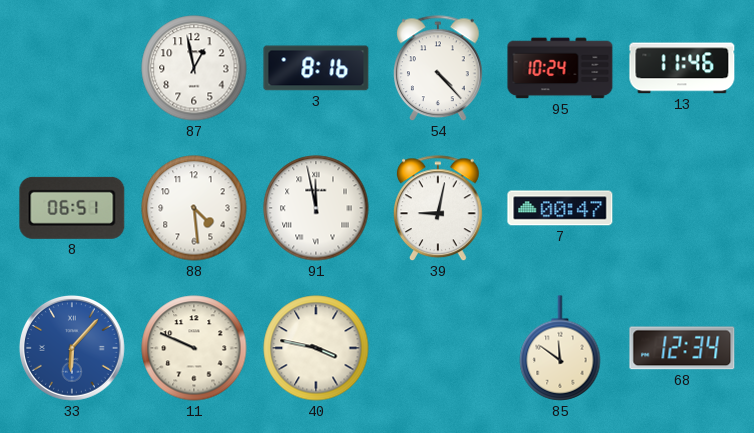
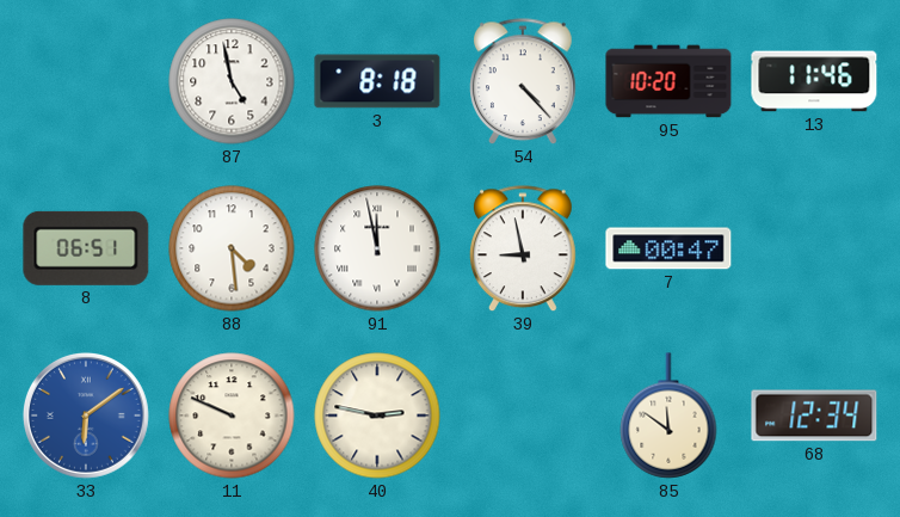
87: 12:58 -> 4:58 (232, 81)
3: 8:16 -> 8:18 (377, 81)
95: 10:24 -> 10:20 (668, 81)
39: 9:02 -> 8:58 (524, 250)
33: 6:07 -> 6:09 (86, 416)
40: 3:47 -> 2:47 (377, 416)
